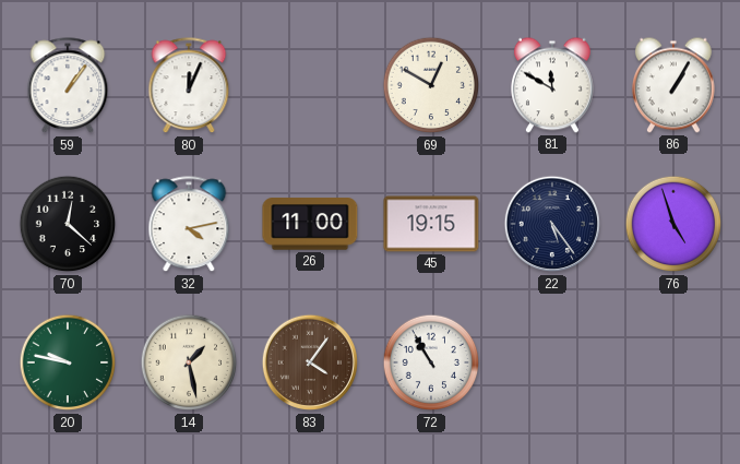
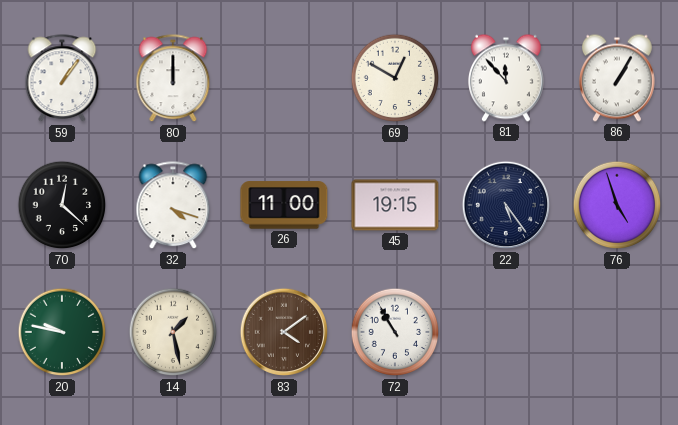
80: 12:04 -> 12:00 (173, 79)
81: 11:50 -> 11:53 (506, 78)
32: 4:13 -> 4:18 (173, 206)
83: 4:06 -> 4:09 (284, 332)
